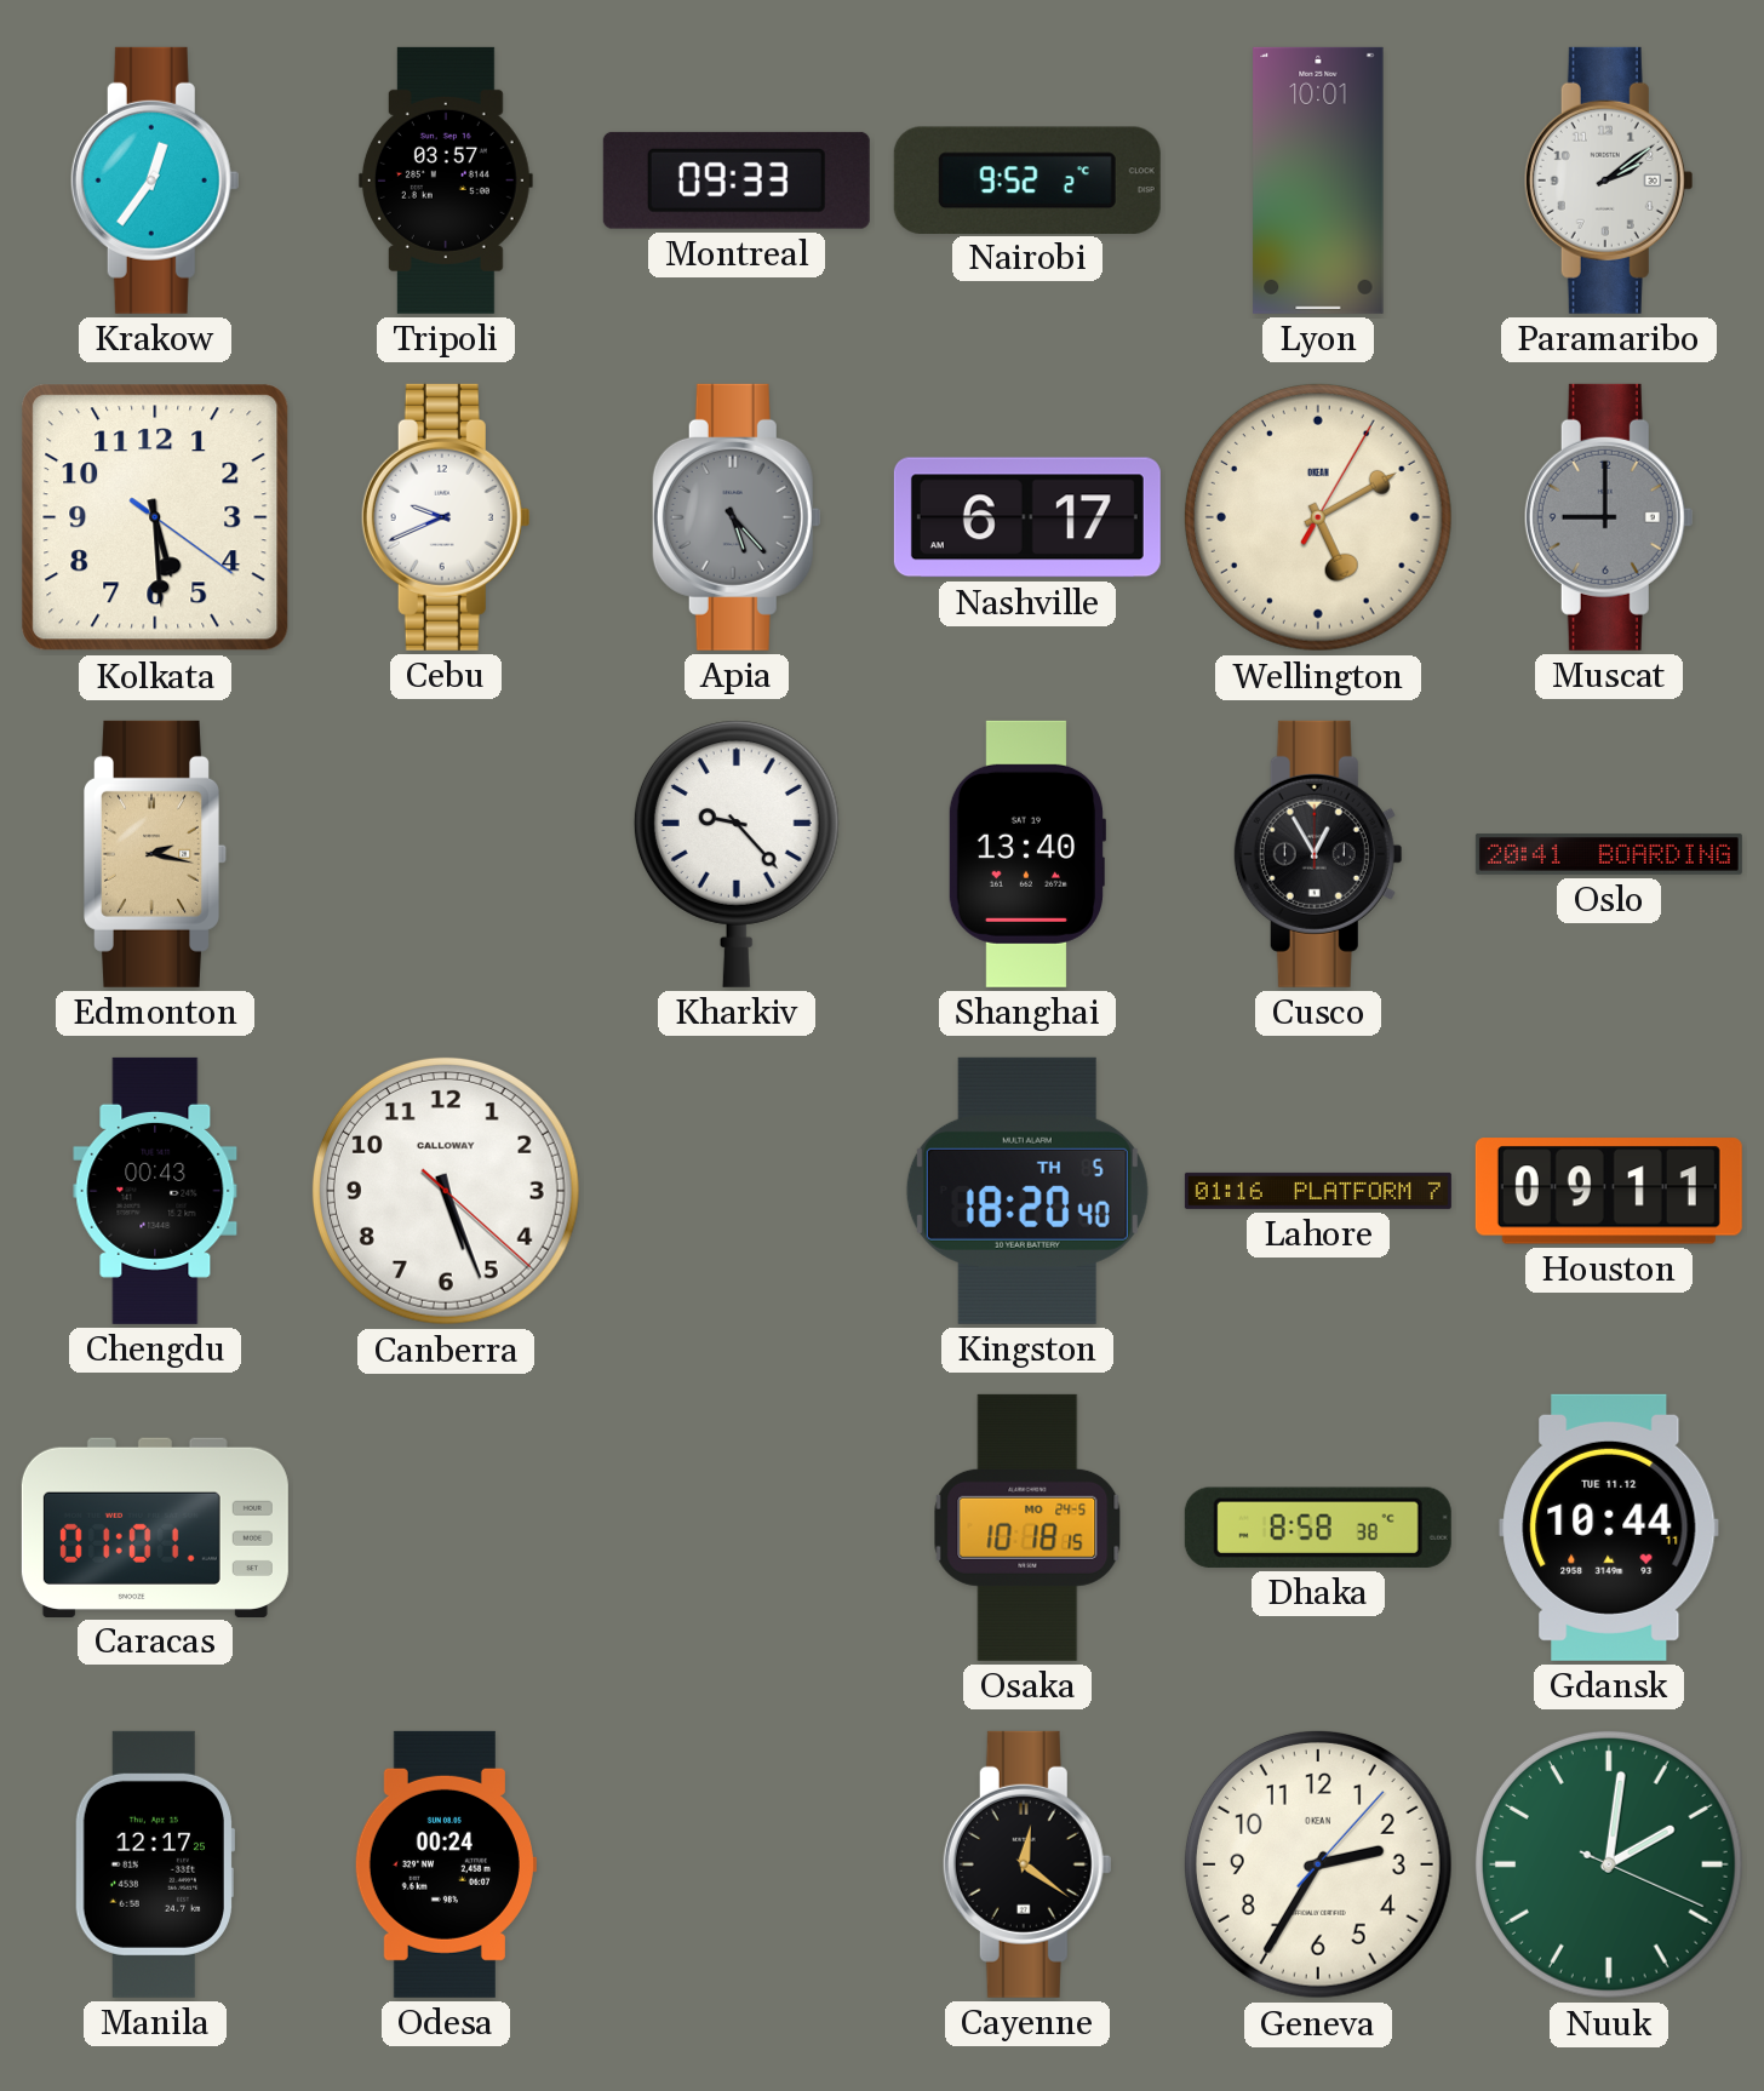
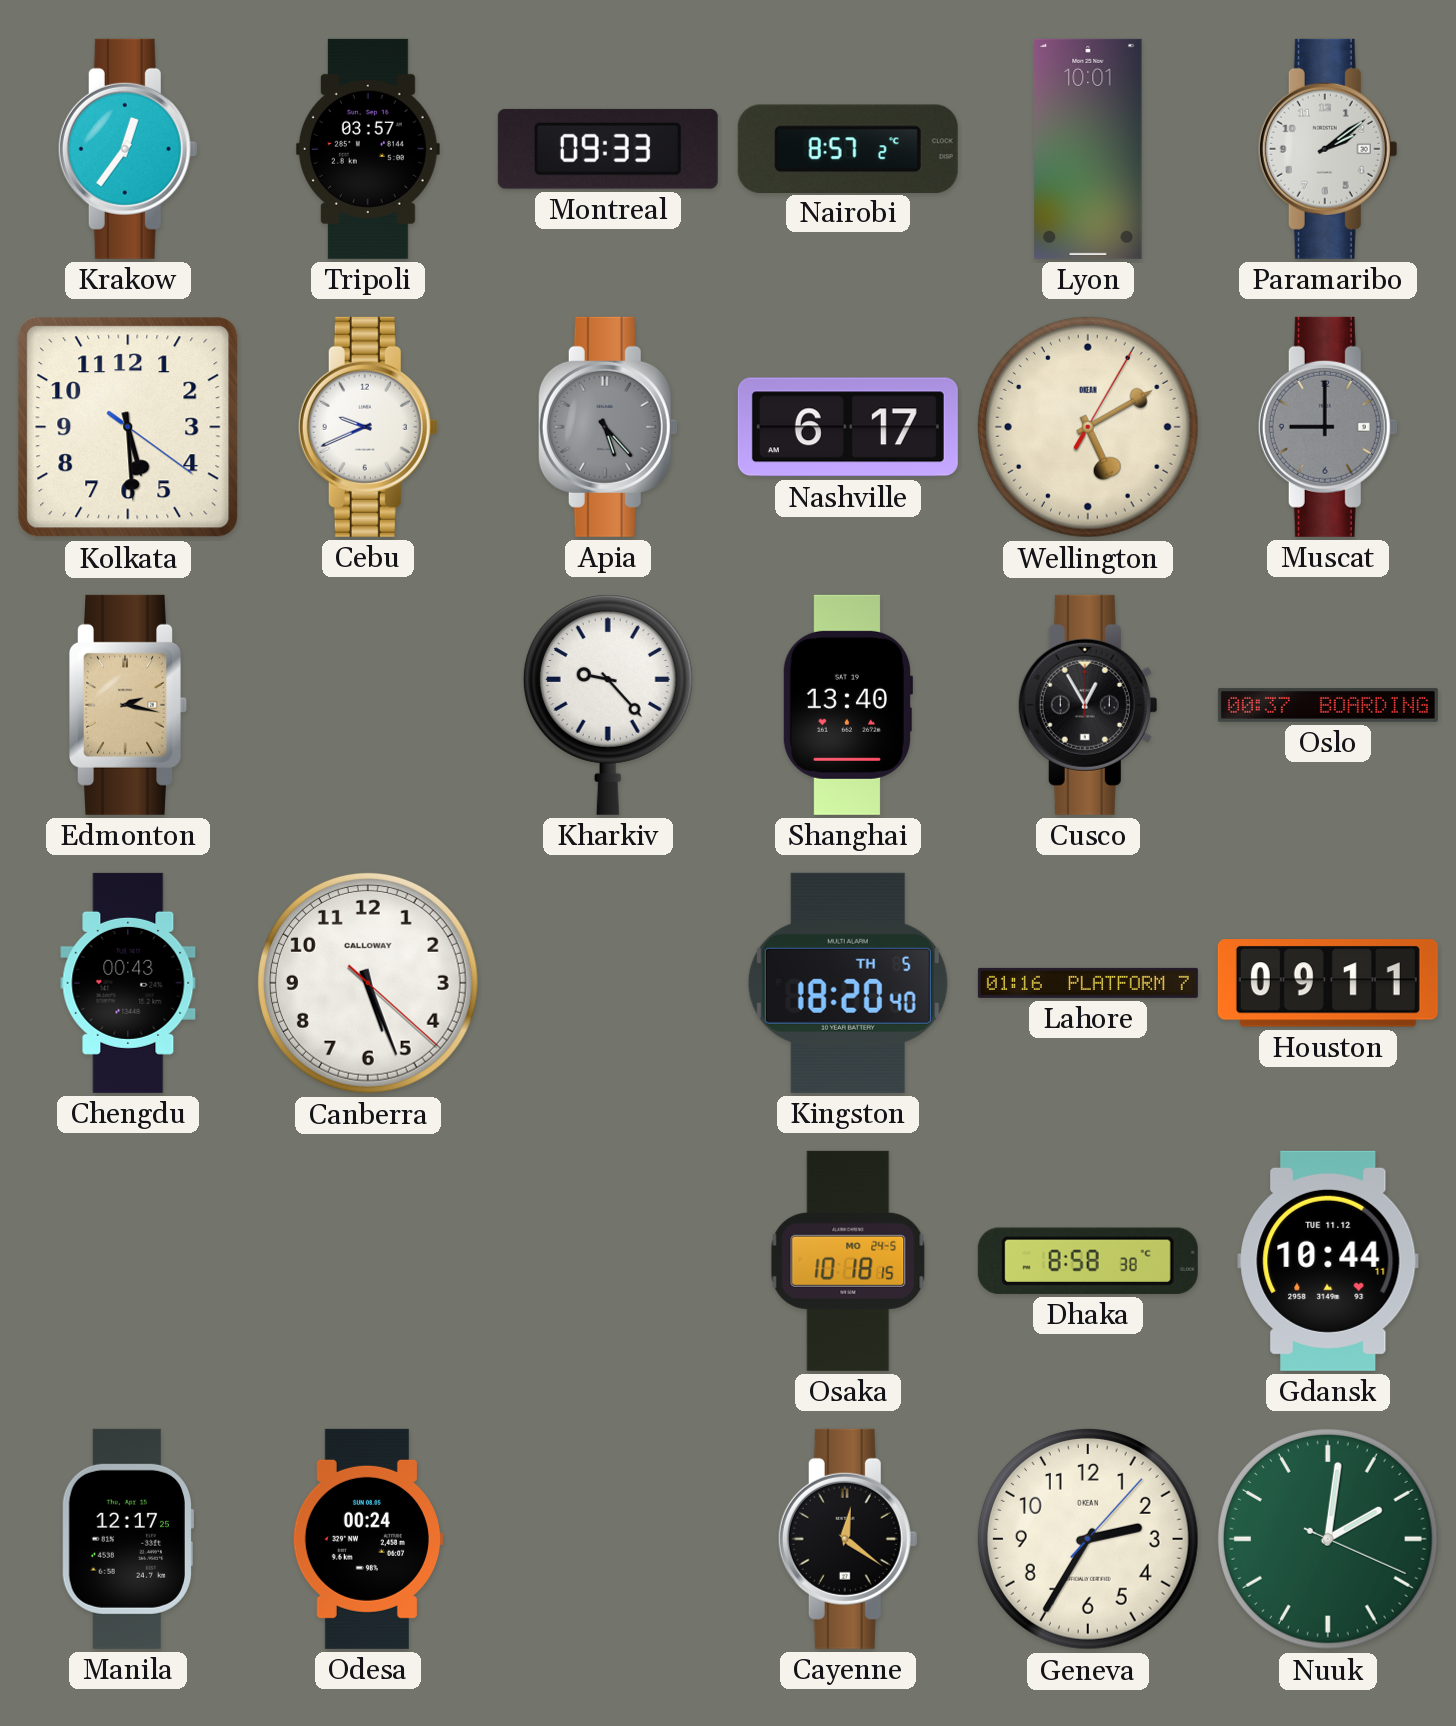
Nairobi: 9:52 -> 8:57 (848, 148)
Oslo: 20:41 -> 00:37 (1328, 705)
Caracas: 01:01 -> none (155, 1526)
